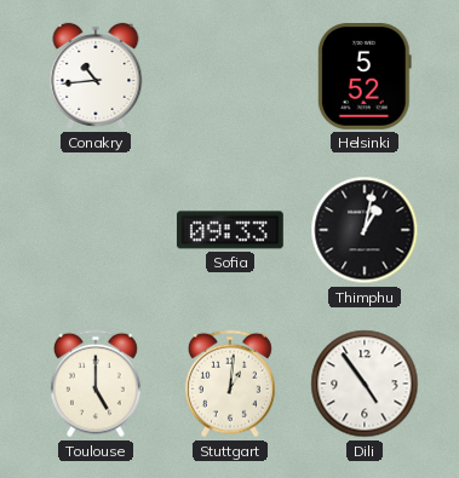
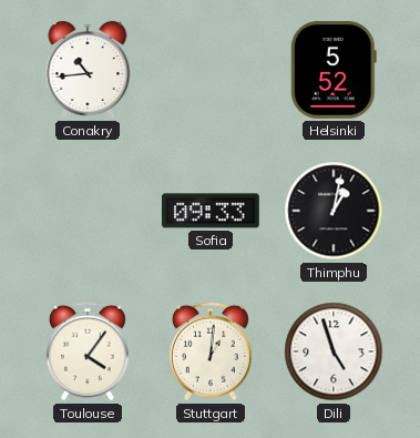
Toulouse: 5:00 -> 4:06 (88, 352)
Dili: 4:54 -> 4:57 (334, 352)
